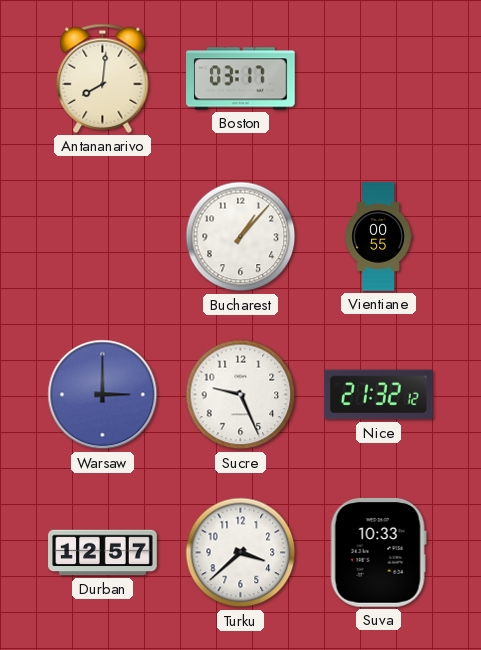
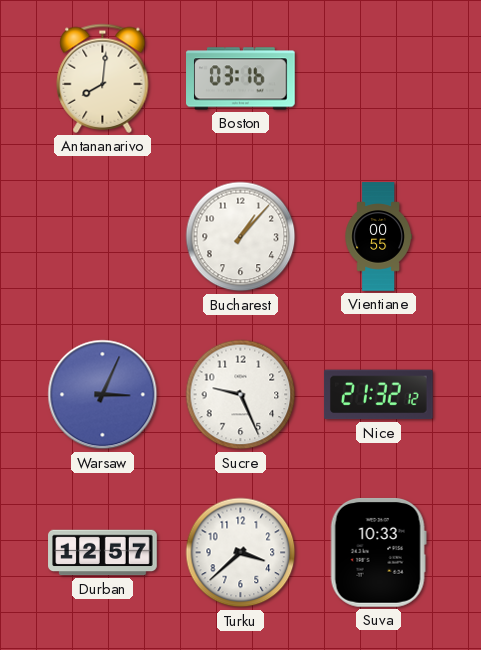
Boston: 03:17 -> 03:16 (241, 79)
Warsaw: 3:00 -> 3:04 (103, 395)
